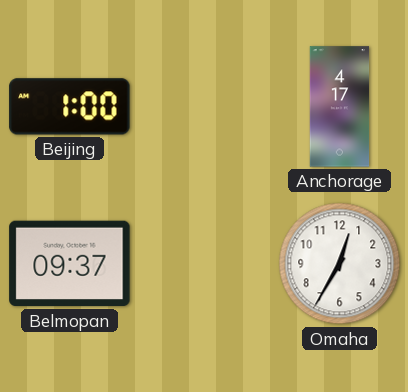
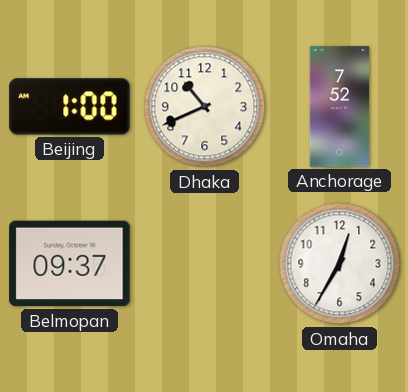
Dhaka: none -> 10:41 (205, 107)
Anchorage: 4:17 -> 7:52 (340, 107)
